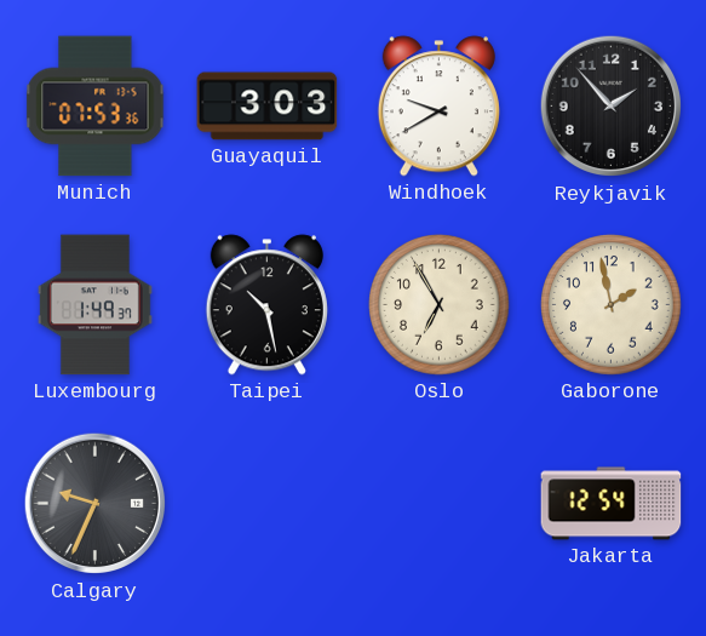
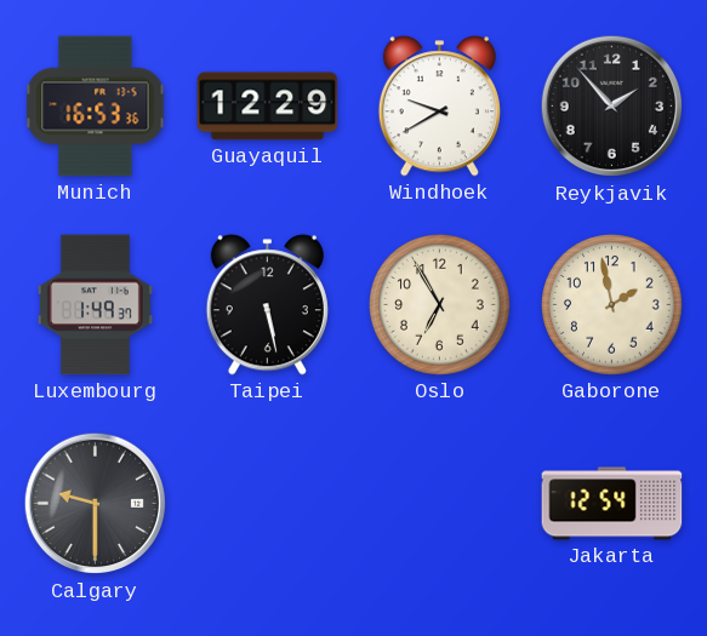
Munich: 07:53 -> 16:53 (96, 107)
Guayaquil: 3:03 -> 12:29 (268, 107)
Taipei: 10:28 -> 5:28 (267, 305)
Calgary: 9:34 -> 9:30 (96, 504)
